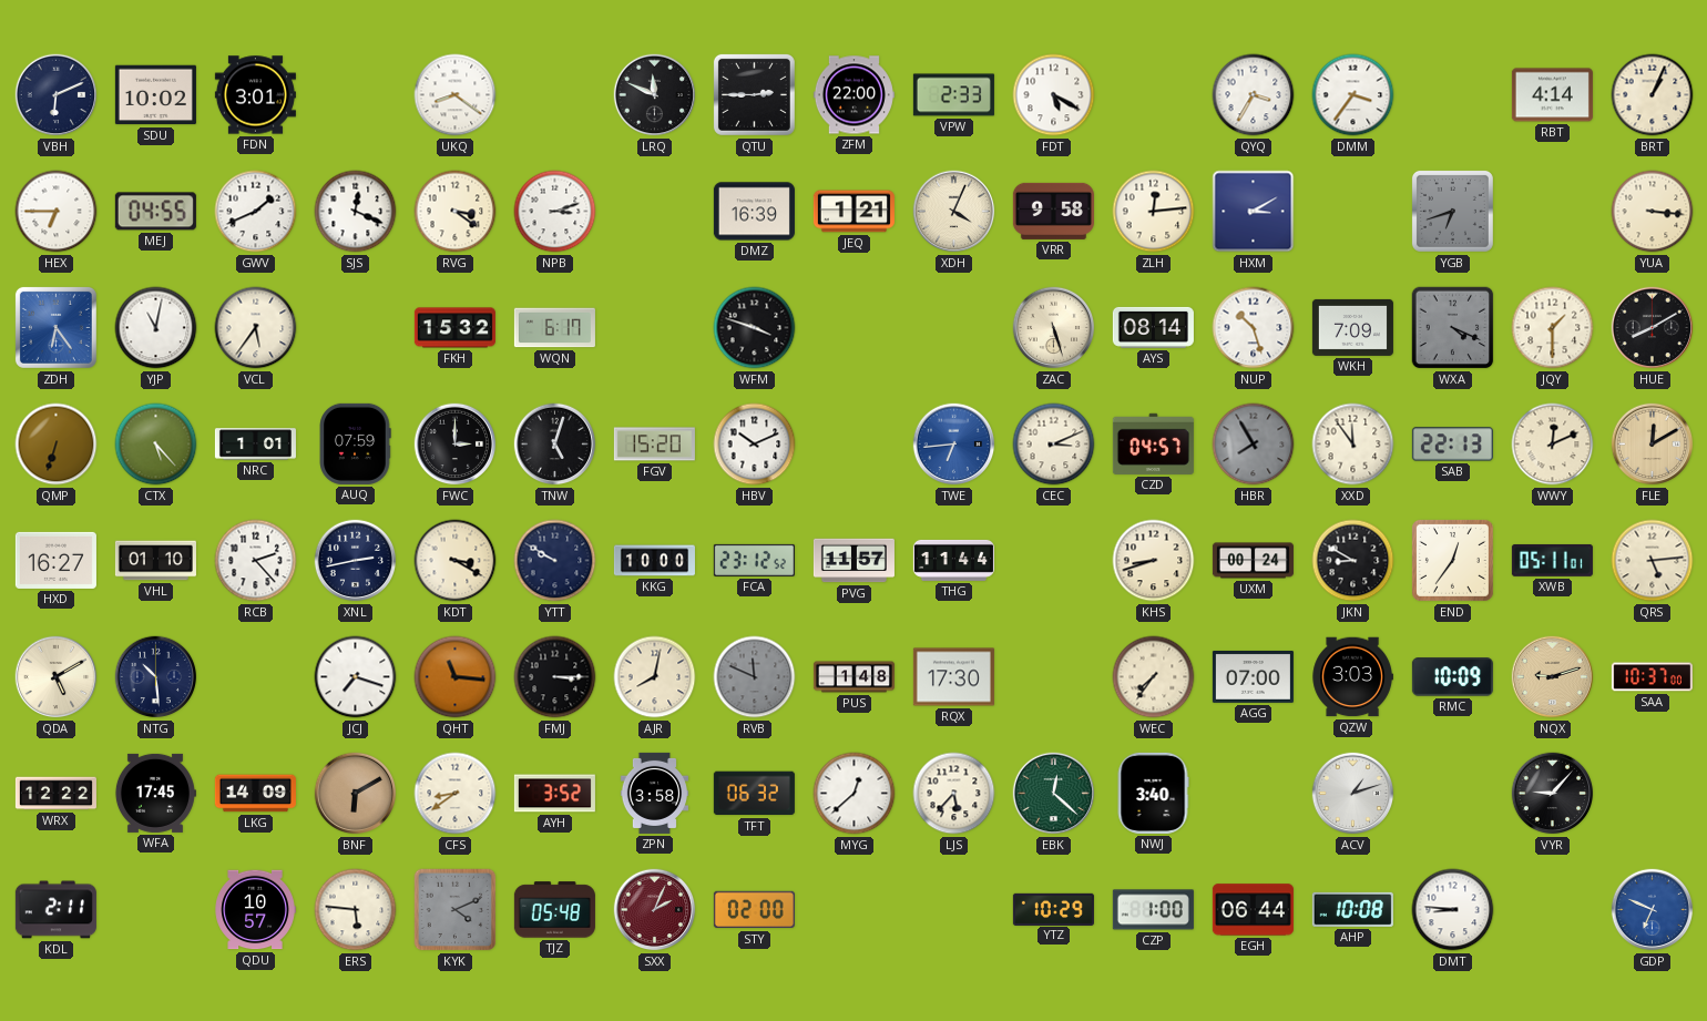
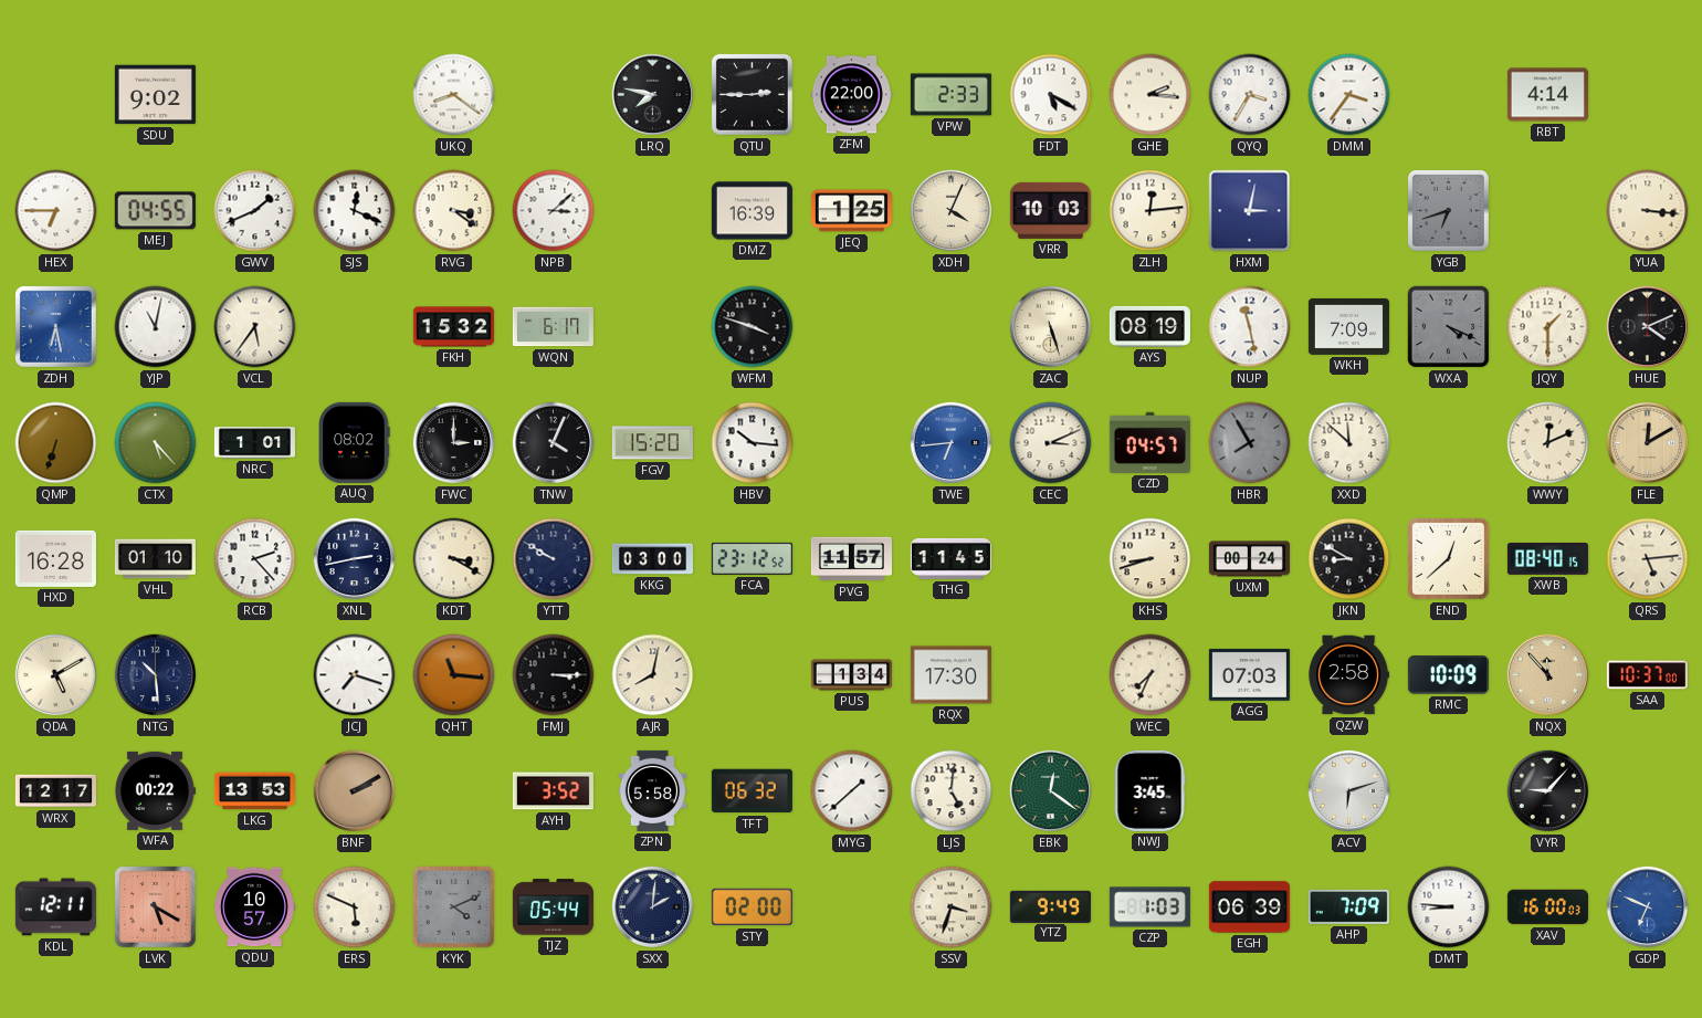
VBH: 6:11 -> none (57, 95)
SDU: 10:02 -> 9:02 (155, 95)
FDN: 3:01 -> none (255, 95)
LRQ: 11:49 -> 7:47 (653, 95)
GHE: none -> 2:16 (1151, 95)
BRT: 1:04 -> none (1653, 95)
NPB: 3:12 -> 3:08 (554, 211)
JEQ: 1:21 -> 1:25 (851, 211)
VRR: 9:58 -> 10:03 (1050, 210)
HXM: 3:10 -> 3:02 (1250, 211)
ZDH: 6:24 -> 6:28 (55, 326)
AYS: 08:14 -> 08:19 (1149, 326)
NUP: 10:27 -> 11:28 (1250, 327)
HUE: 8:10 -> 4:11 (1648, 327)
AUQ: 07:59 -> 08:02 (354, 442)
TNW: 5:03 -> 4:04 (554, 443)
HBV: 10:11 -> 10:16 (753, 443)
XXD: 11:54 -> 11:52 (1349, 443)
SAB: 22:13 -> none (1452, 445)
HXD: 16:27 -> 16:28 (55, 558)
KKG: 10:00 -> 03:00 (652, 559)
THG: 11:44 -> 11:45 (950, 558)
END: 12:36 -> 12:38 (1448, 558)
XWB: 05:11 -> 08:40 (1547, 558)
RVB: 11:49 -> none (755, 677)
PUS: 1:48 -> 1:34 (851, 675)
WEC: 7:36 -> 7:34 (1151, 675)
AGG: 07:00 -> 07:03 (1249, 674)
QZW: 3:03 -> 2:58 (1348, 675)
NQX: 9:12 -> 11:53 (1548, 675)
WRX: 12:22 -> 12:17 (55, 791)
WFA: 17:45 -> 00:22 (155, 790)
LKG: 14:09 -> 13:53 (254, 791)
BNF: 6:10 -> 2:10 (355, 791)
CFS: 8:39 -> none (456, 794)
ZPN: 3:58 -> 5:58 (653, 790)
MYG: 12:38 -> 1:38 (852, 791)
LJS: 5:37 -> 5:01 (952, 791)
EBK: 12:22 -> 12:21 (1051, 791)
NWJ: 3:40 -> 3:45 (1149, 790)
ACV: 1:12 -> 6:12 (1349, 791)
KDL: 2:11 -> 12:11 (55, 907)
LVK: none -> 5:20 (155, 906)
ERS: 5:46 -> 5:49 (355, 907)
TJZ: 05:48 -> 05:44 (553, 907)
SXX: 2:04 -> 2:01 (653, 907)
SXX dial: burgundy -> navy (653, 907)
SSV: none -> 3:33 (952, 907)
YTZ: 10:29 -> 9:49 (1050, 906)
CZP: 1:00 -> 1:03 (1149, 907)
EGH: 06:44 -> 06:39 (1249, 907)
AHP: 10:08 -> 7:09 (1348, 906)
XAV: none -> 16:00 (1547, 907)
